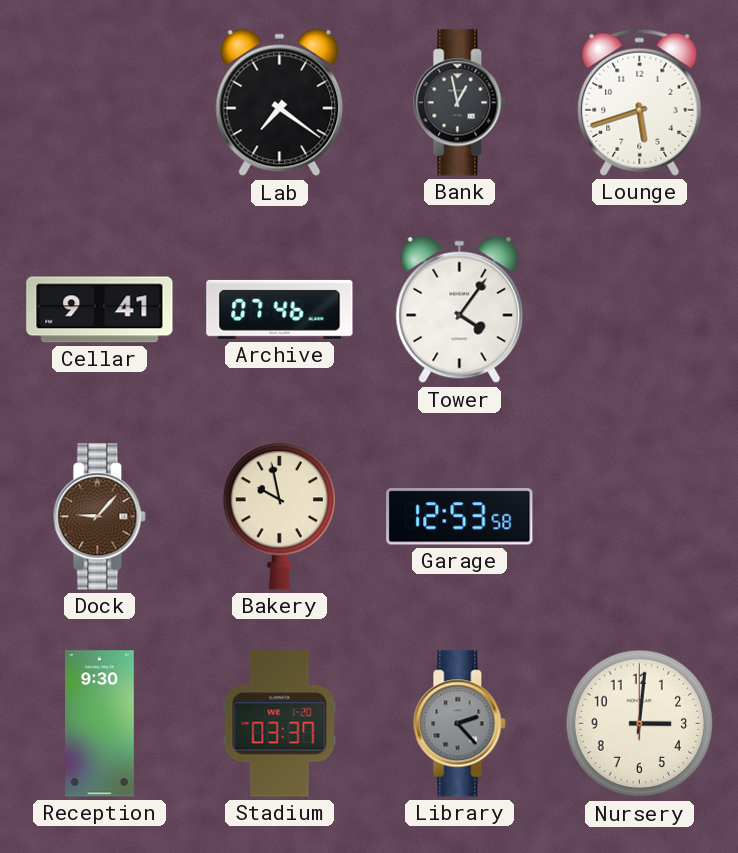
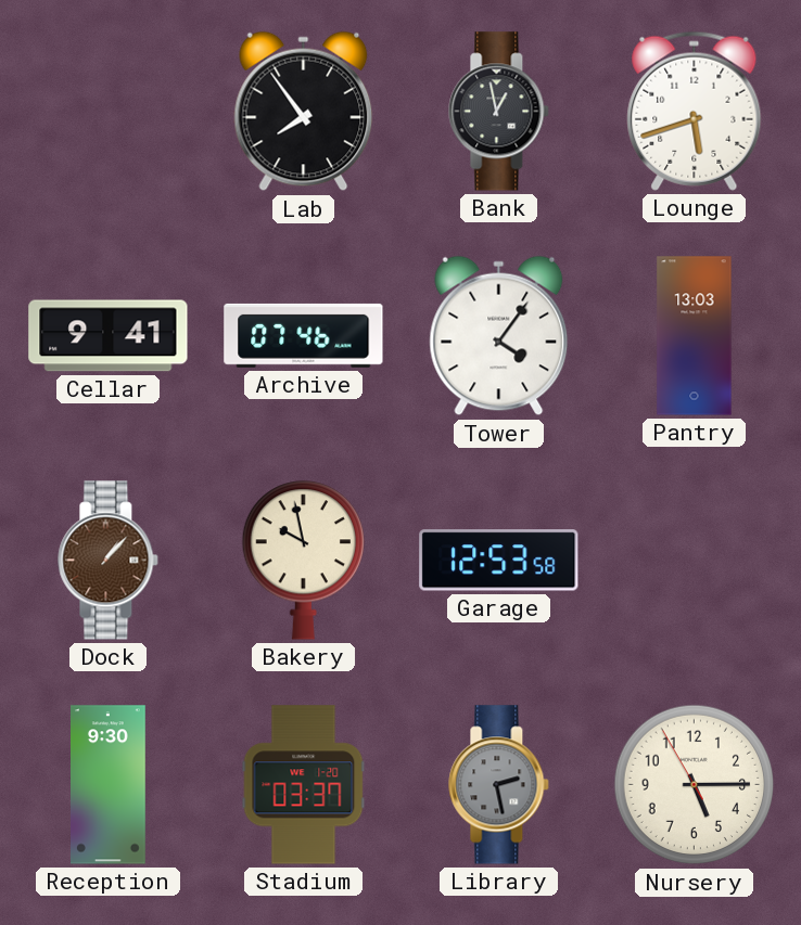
Lab: 7:21 -> 7:54 (304, 112)
Pantry: none -> 13:03 (695, 336)
Dock: 9:07 -> 1:07 (109, 561)
Library: 2:23 -> 2:28 (499, 785)
Nursery: 3:01 -> 5:14 (695, 785)
